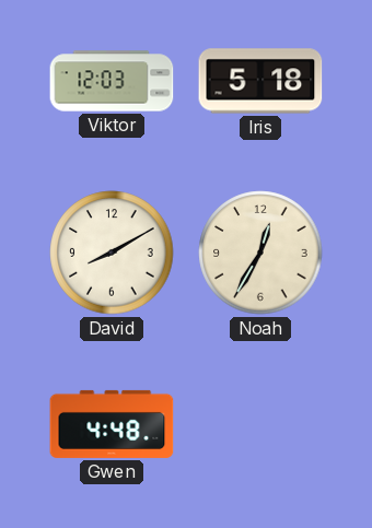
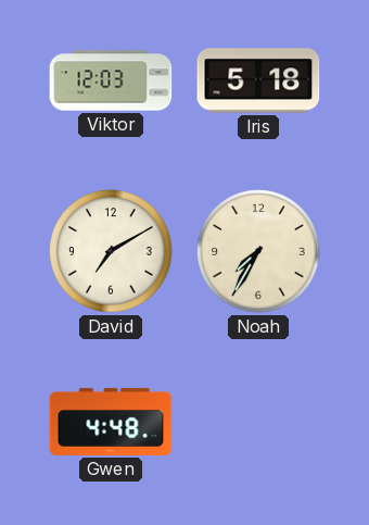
David: 8:10 -> 7:10 (111, 251)
Noah: 12:35 -> 7:35 (258, 251)
